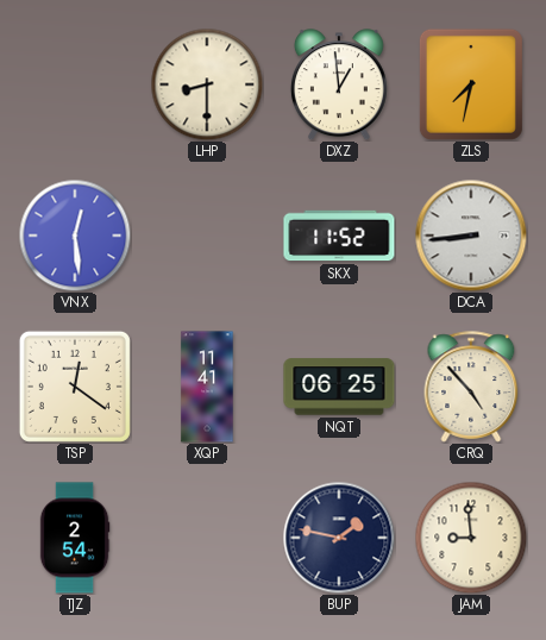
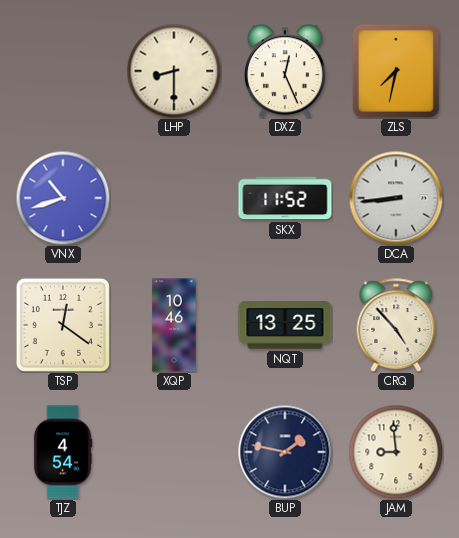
DXZ: 12:59 -> 12:26 (285, 71)
VNX: 12:29 -> 10:42 (63, 198)
XQP: 11:41 -> 10:46 (174, 325)
NQT: 06:25 -> 13:25 (285, 325)
TJZ: 2:54 -> 4:54 (63, 452)
